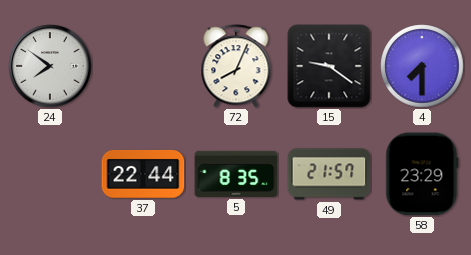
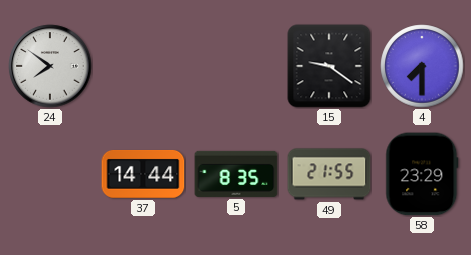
72: 8:04 -> none (236, 66)
37: 22:44 -> 14:44 (143, 174)
49: 21:57 -> 21:55 (329, 174)
